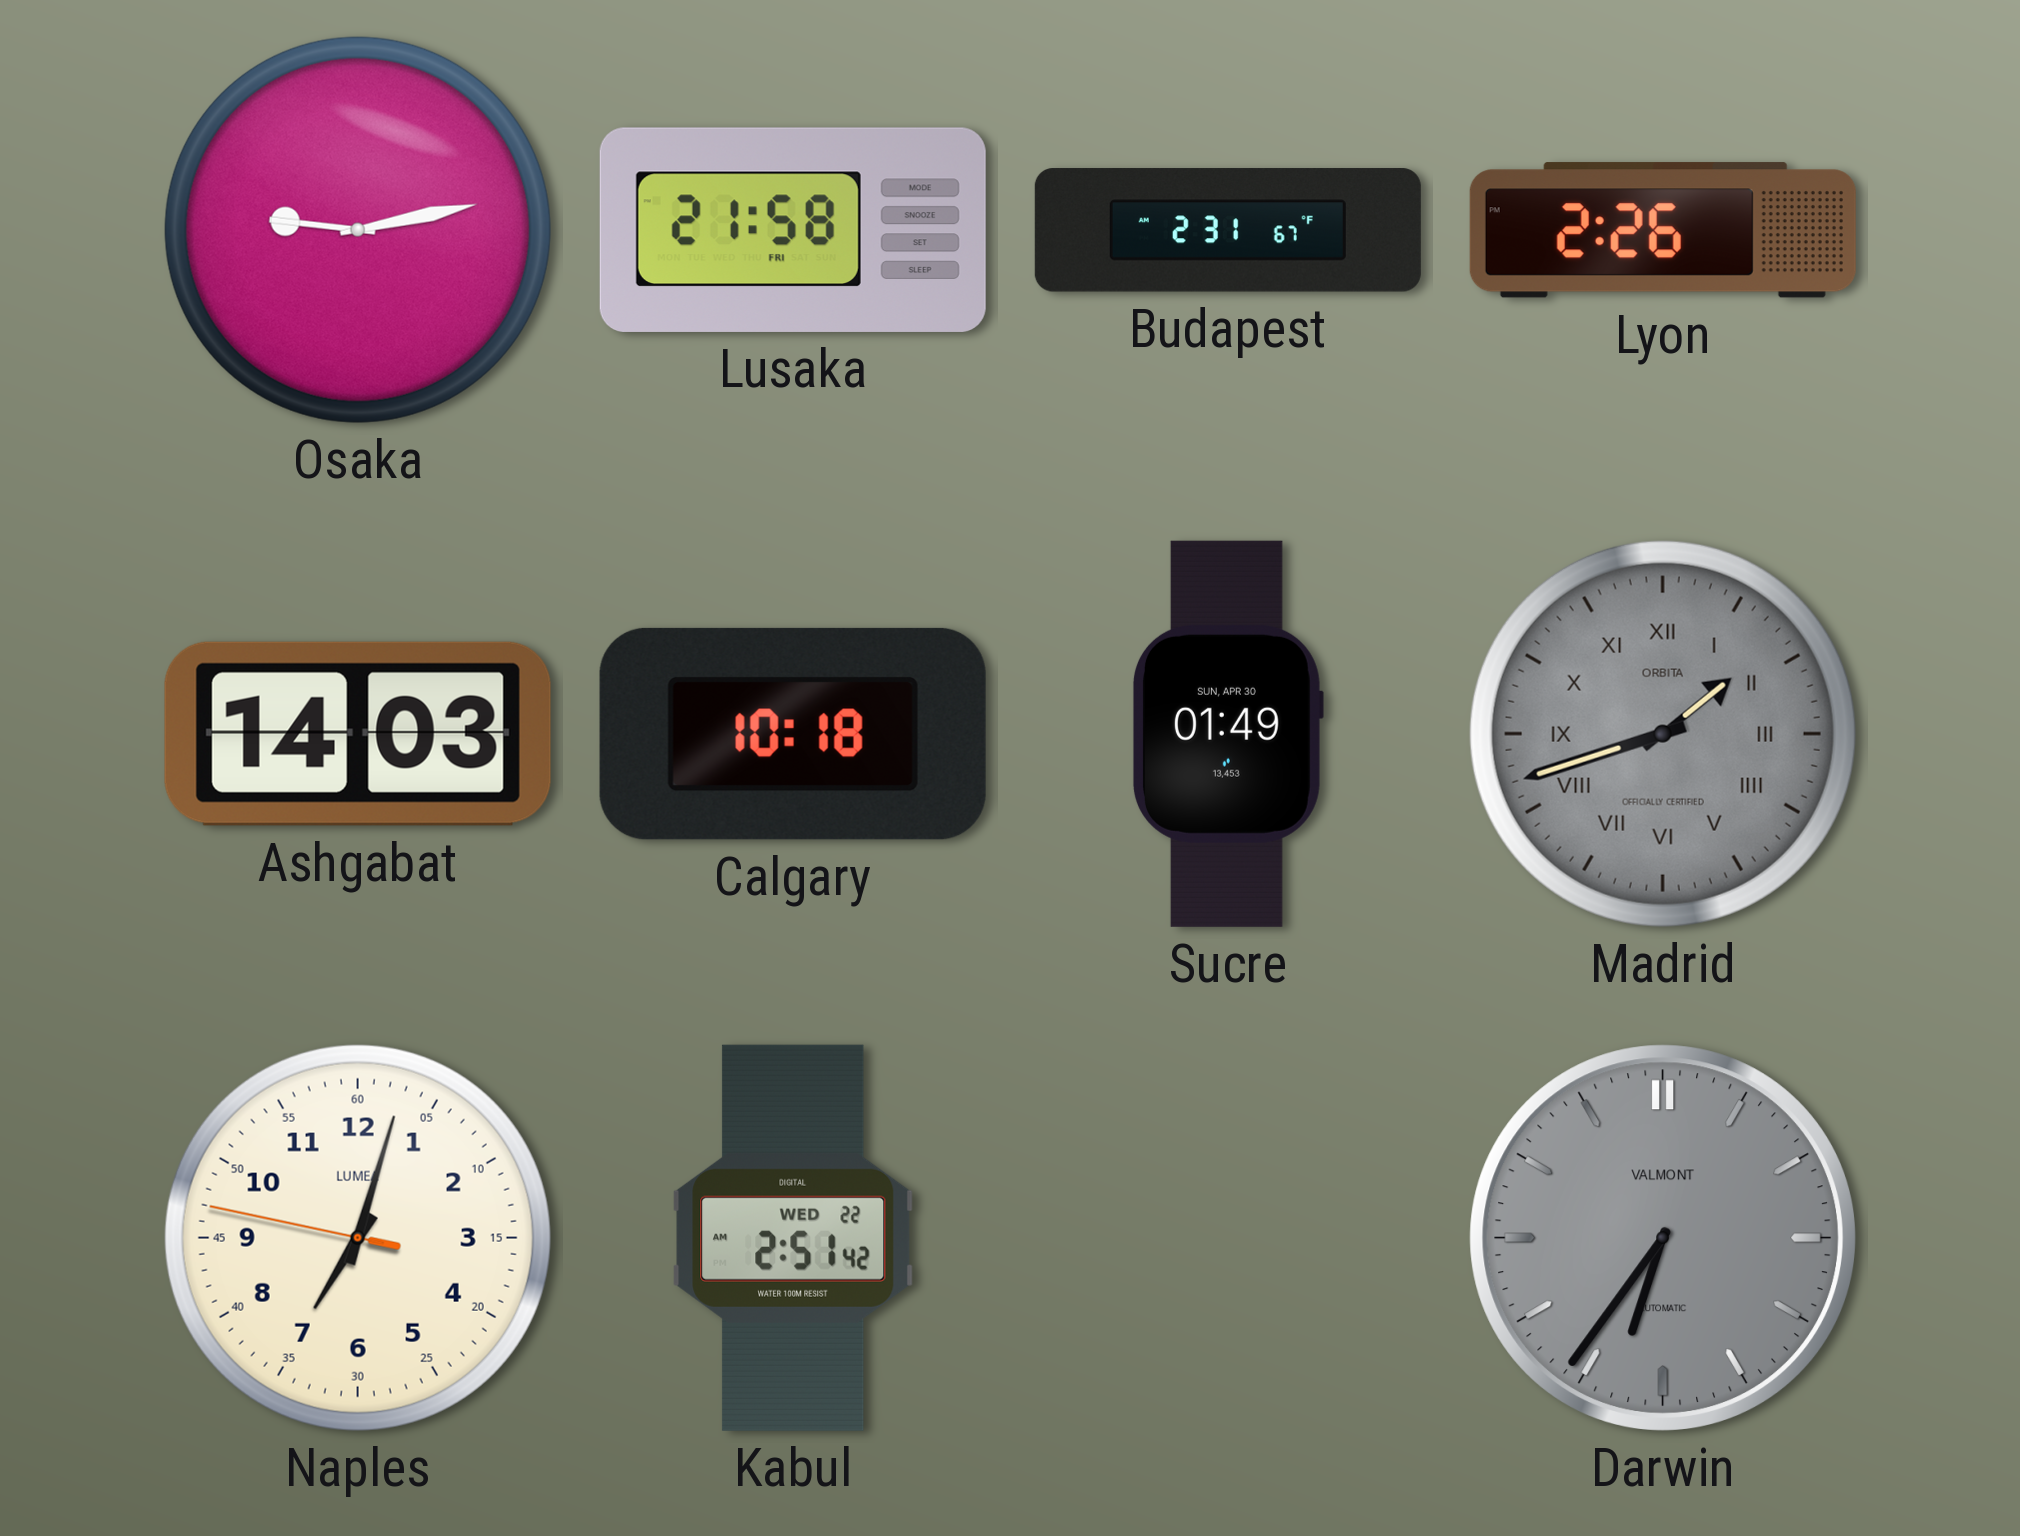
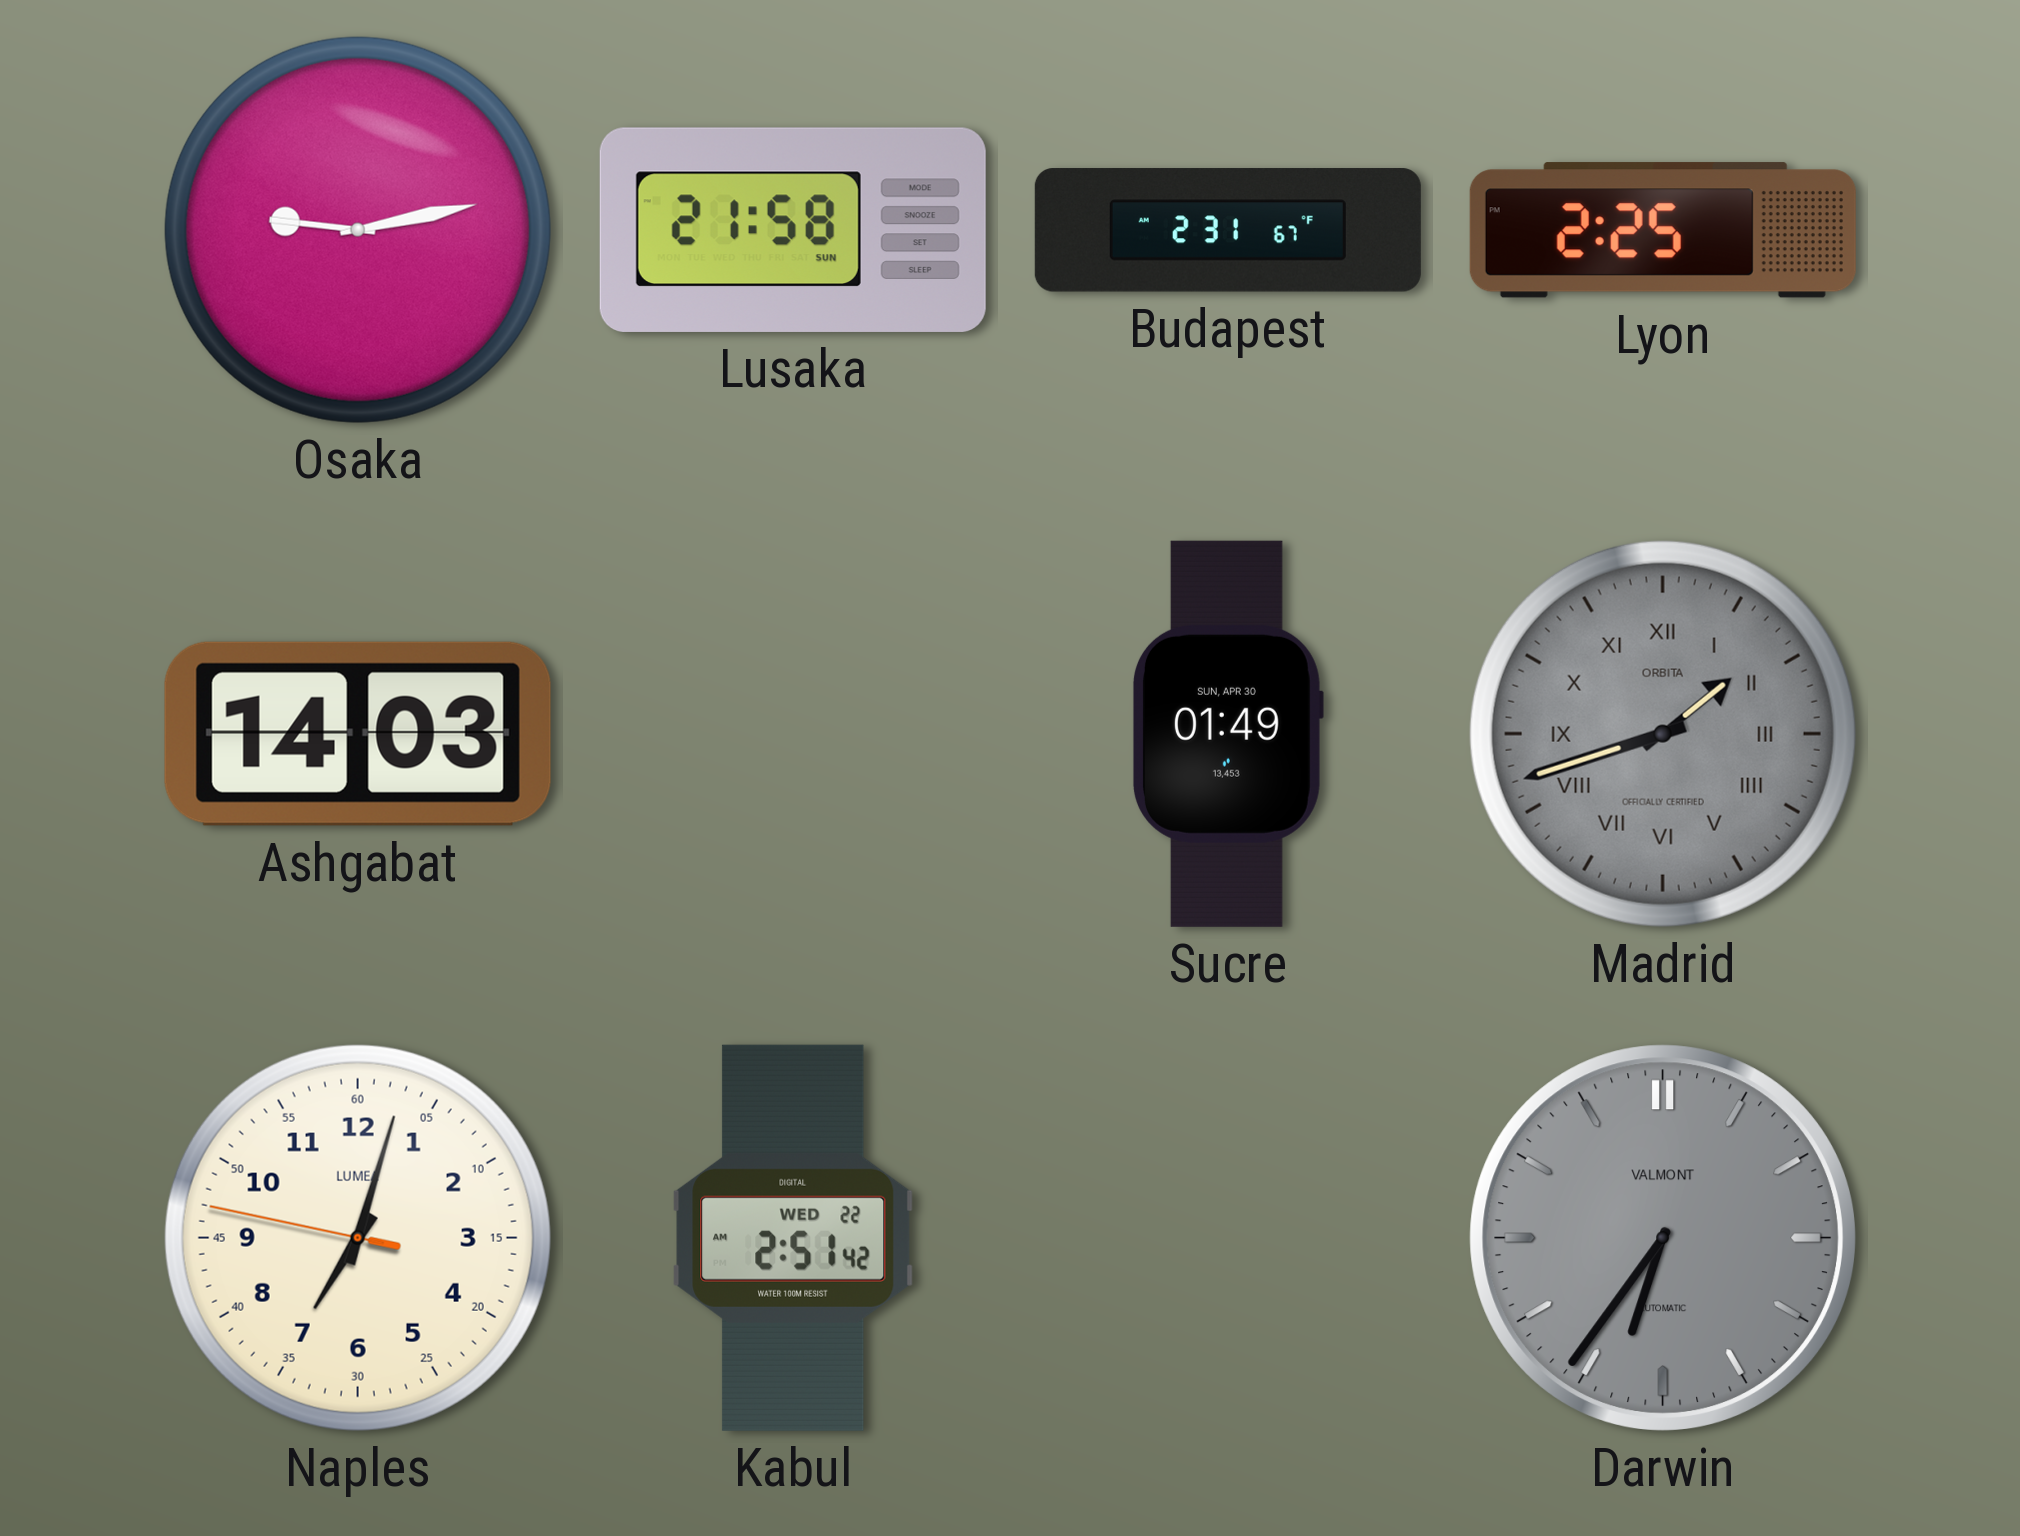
Lusaka date: FRI -> SUN (793, 230)
Lyon: 2:26 -> 2:25 (1663, 230)
Calgary: 10:18 -> none (793, 734)
